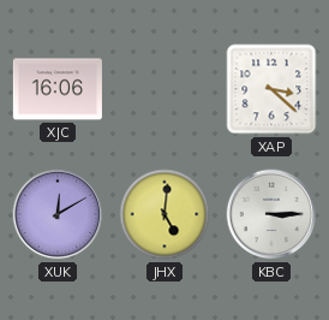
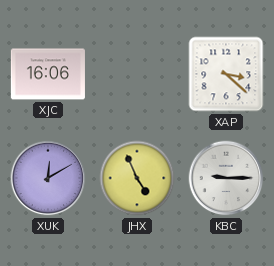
JHX: 5:01 -> 4:56 (137, 178)
KBC: 3:15 -> 9:15 (226, 178)
